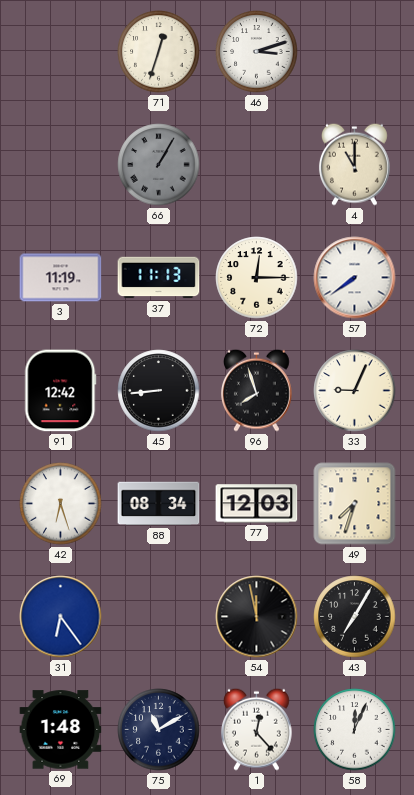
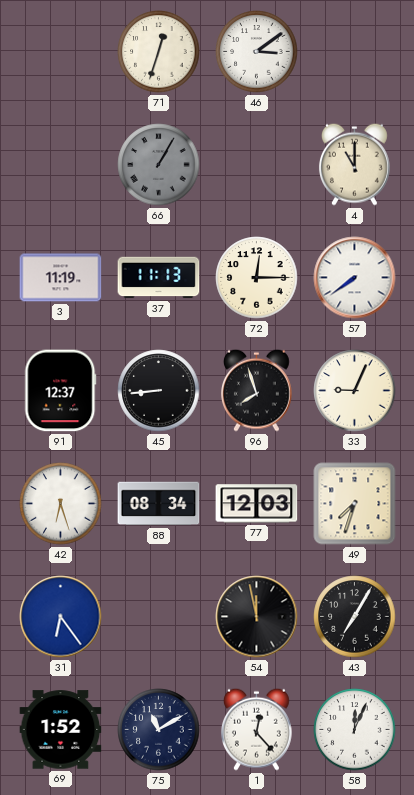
46: 3:12 -> 3:09 (257, 52)
91: 12:42 -> 12:37 (61, 391)
69: 1:48 -> 1:52 (61, 730)
